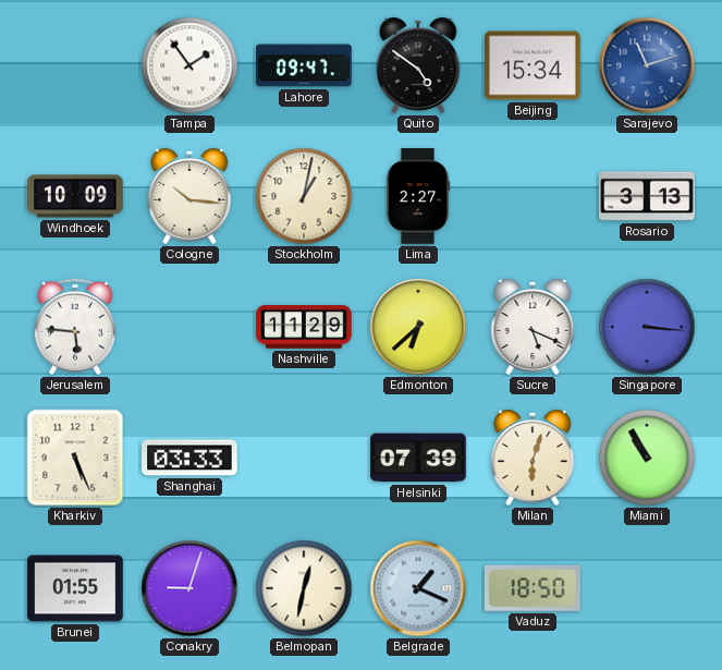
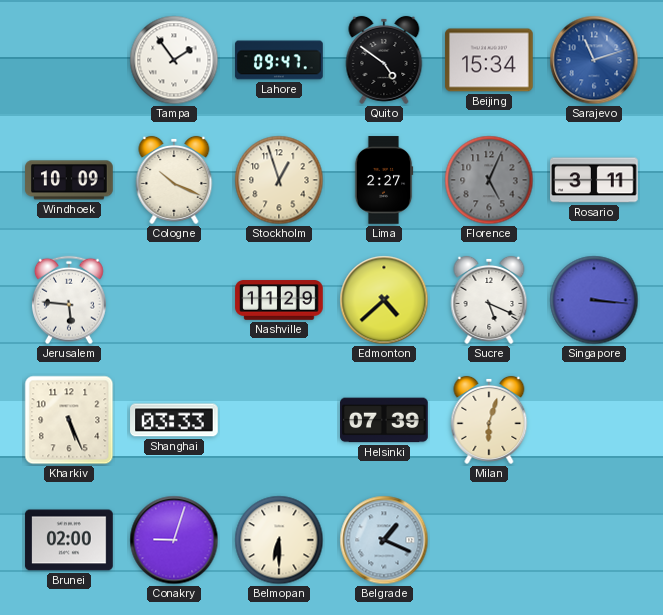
Cologne: 10:16 -> 10:19 (174, 180)
Stockholm: 1:02 -> 12:57 (279, 180)
Florence: none -> 5:04 (489, 180)
Rosario: 3:13 -> 3:11 (594, 180)
Edmonton: 6:38 -> 4:38 (384, 300)
Miami: 10:55 -> none (647, 458)
Brunei: 01:55 -> 02:00 (69, 540)
Belmopan: 12:32 -> 6:30 (279, 540)
Vaduz: 18:50 -> none (534, 588)
